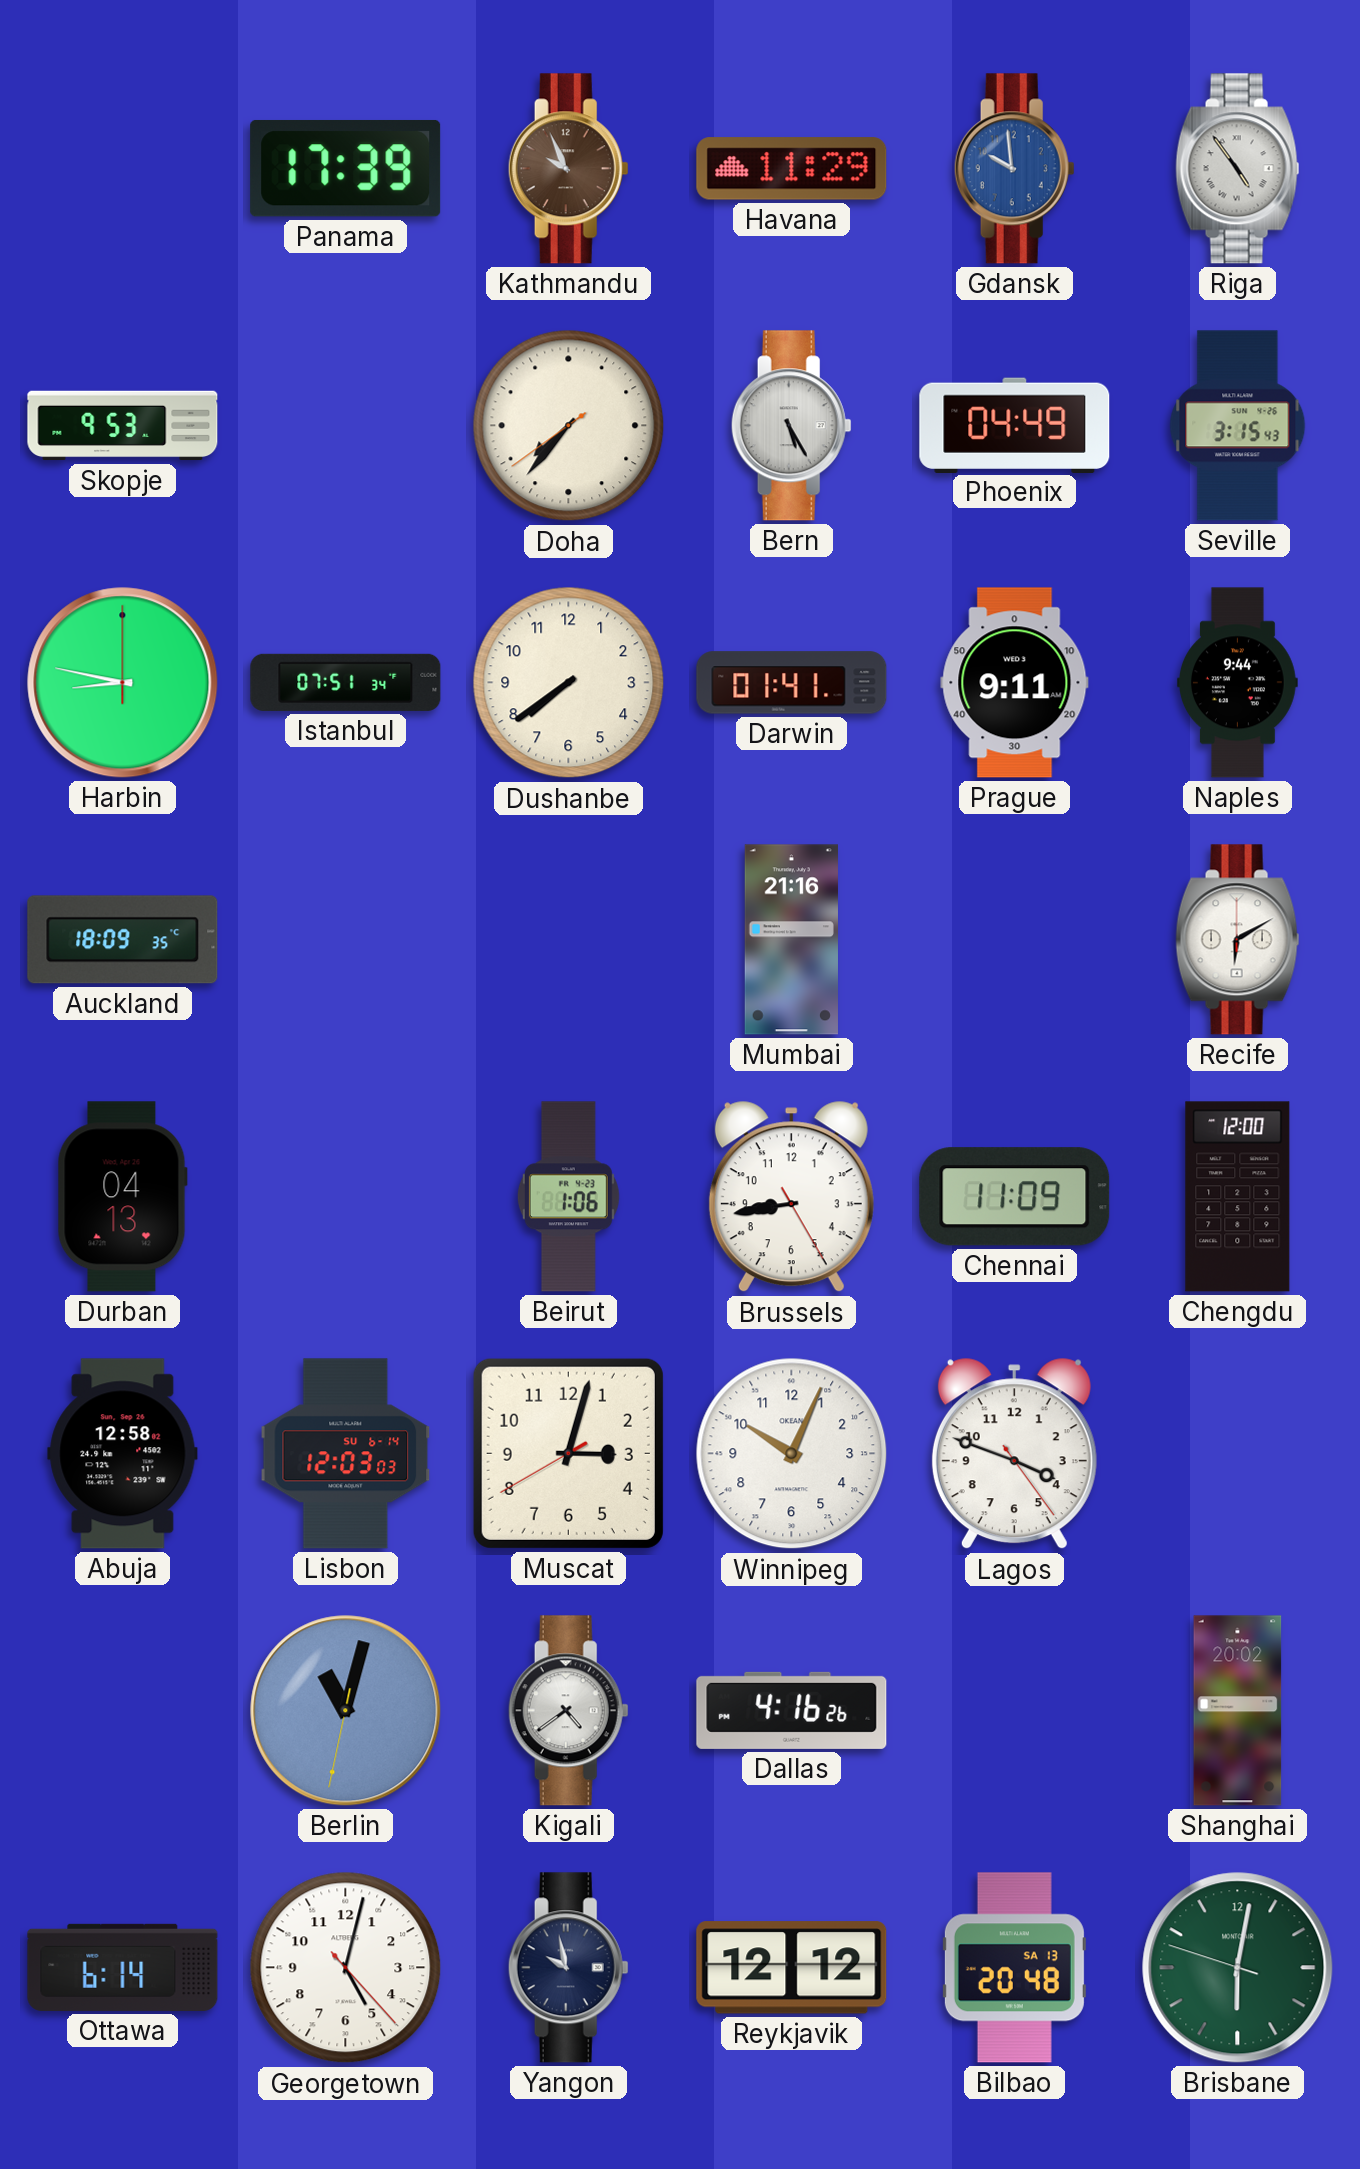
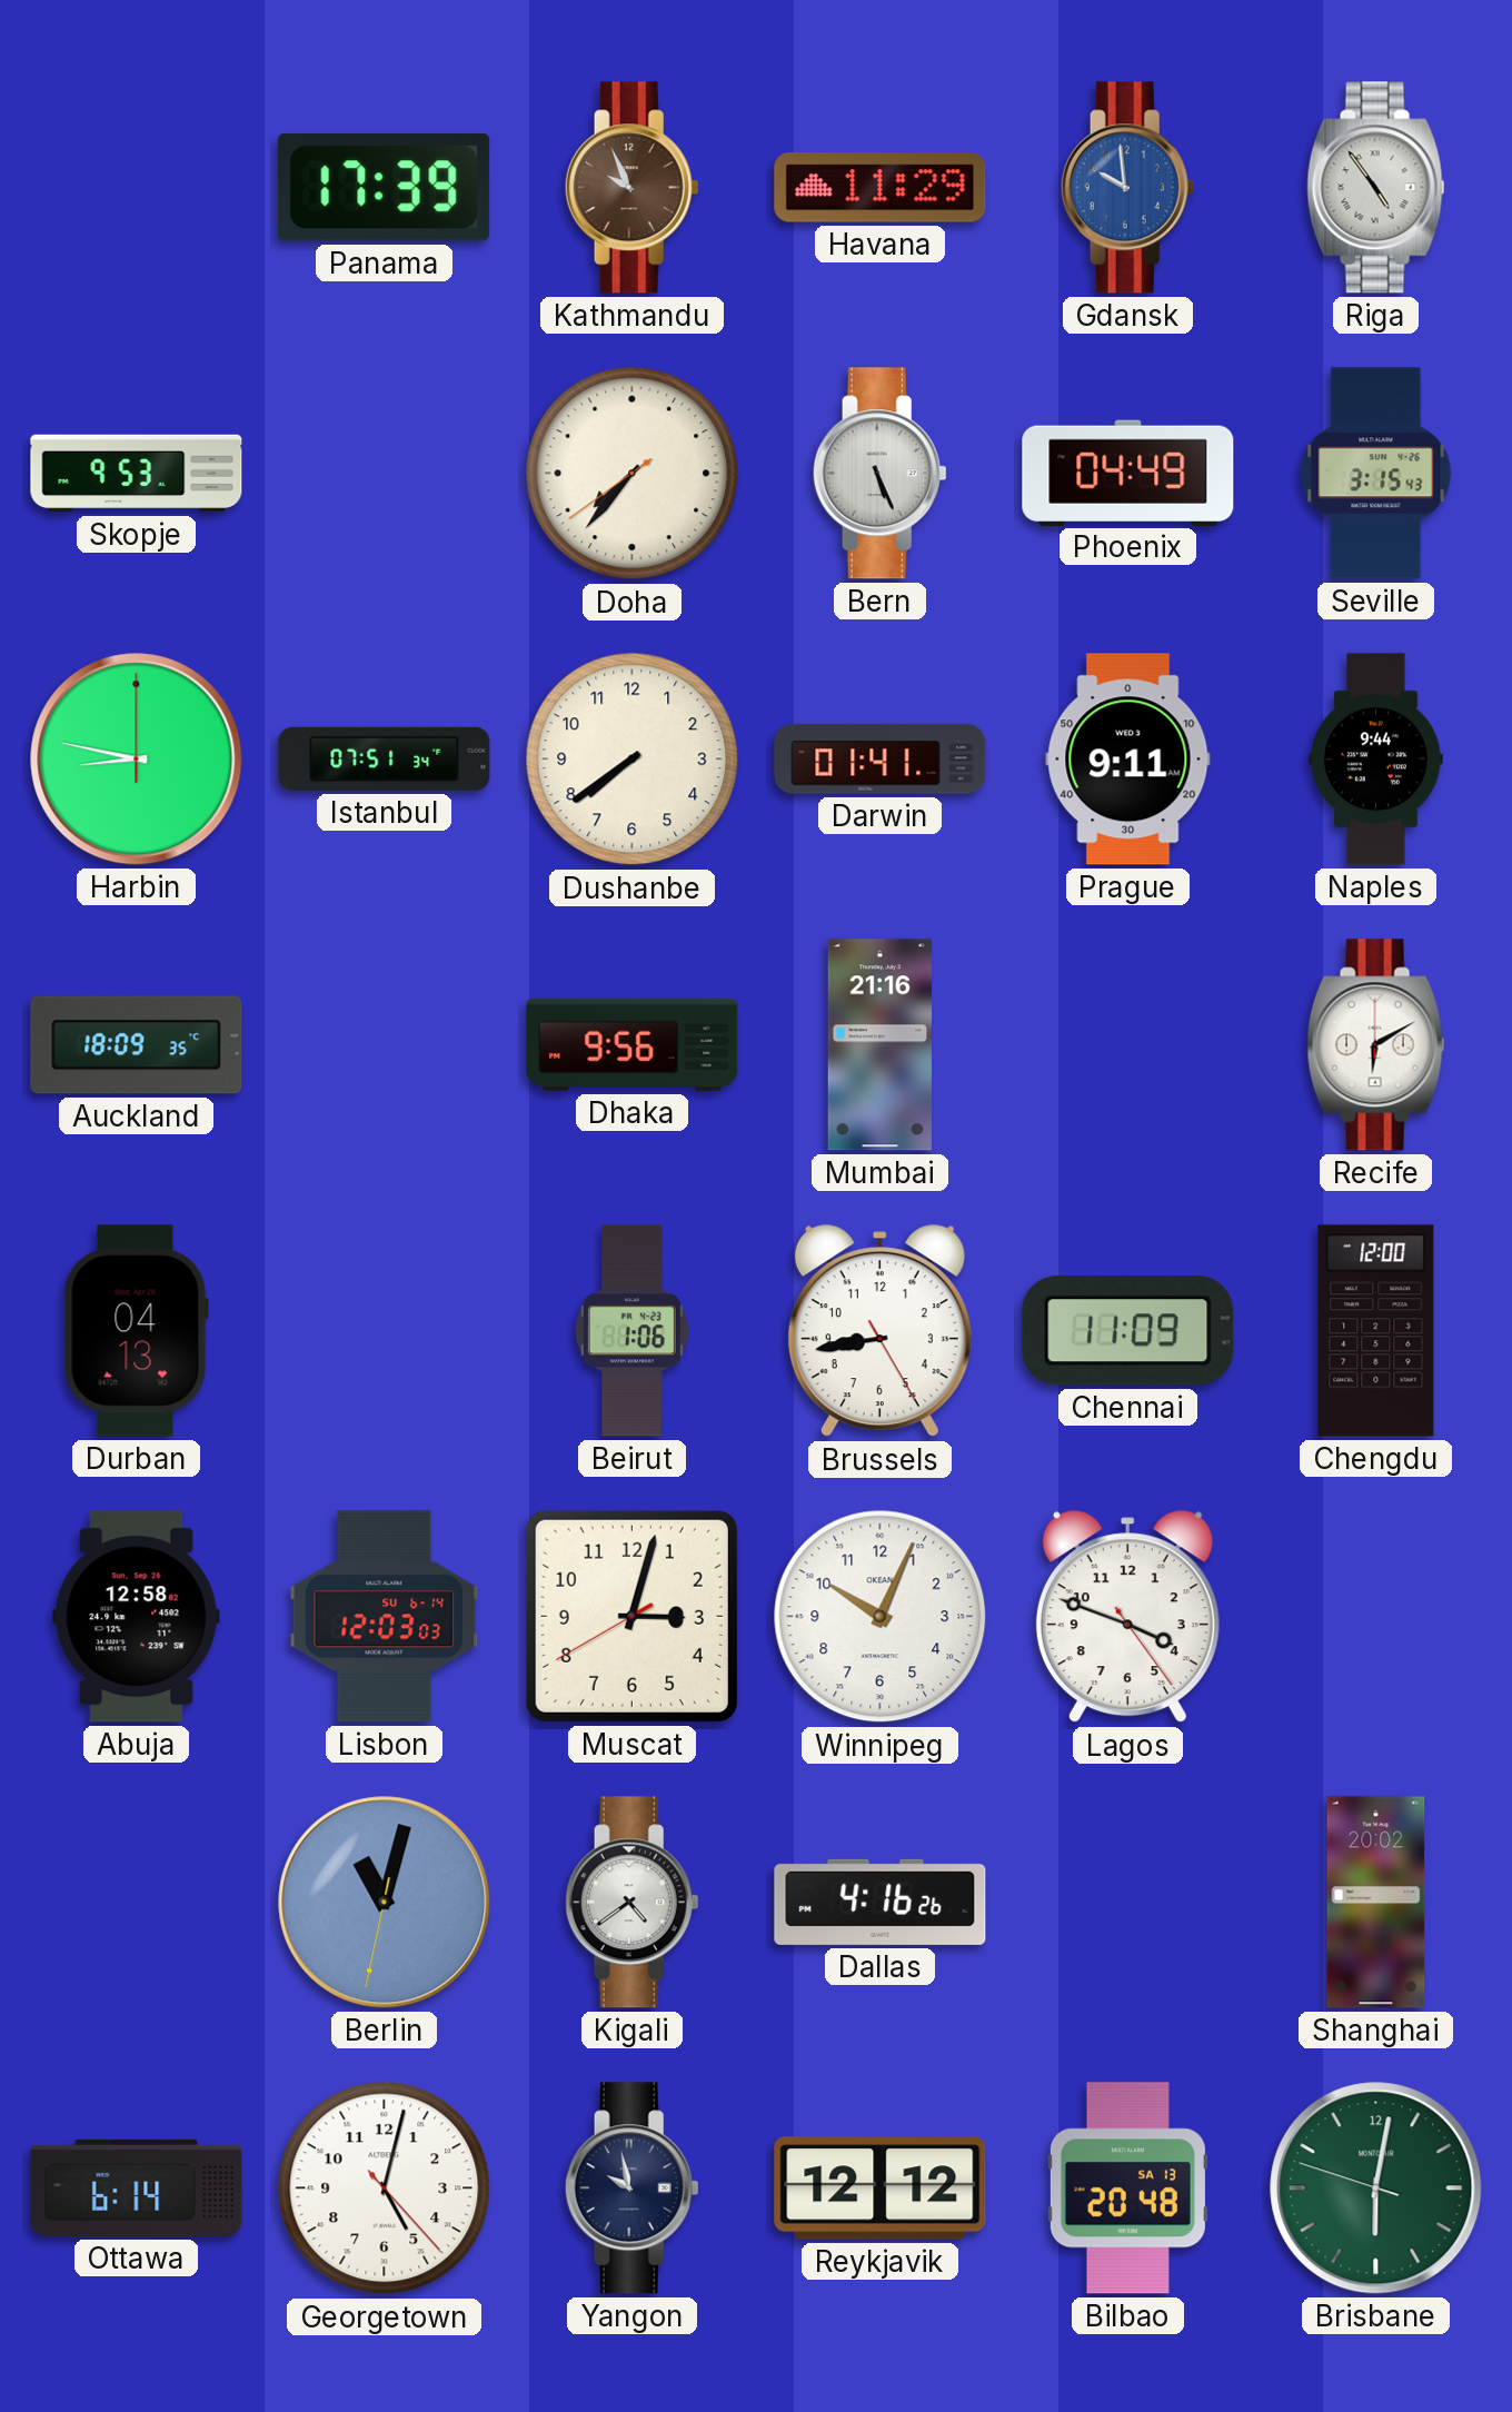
Bern: 5:25 -> 5:26 (879, 474)
Dhaka: none -> 9:56 (633, 1044)
